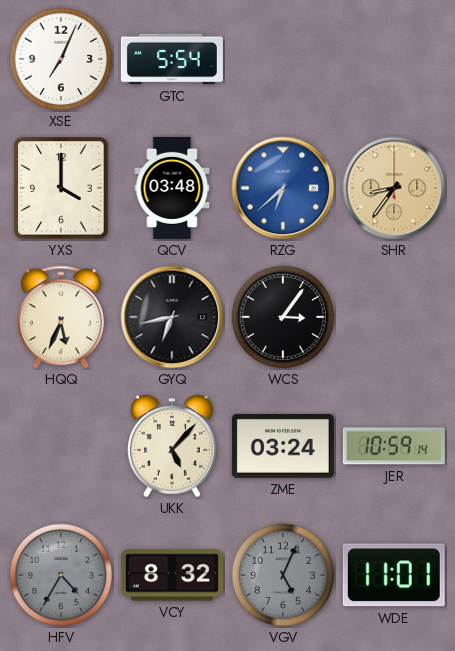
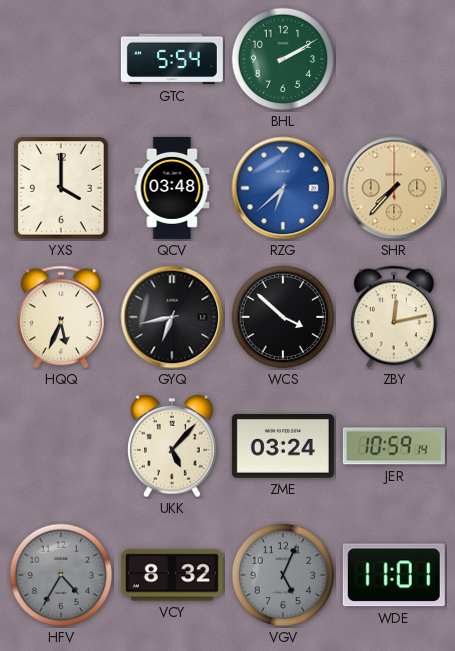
XSE: 7:04 -> none (61, 59)
BHL: none -> 2:10 (283, 59)
SHR: 8:36 -> 7:37 (394, 188)
WCS: 3:06 -> 3:52 (283, 317)
ZBY: none -> 12:13 (394, 317)
